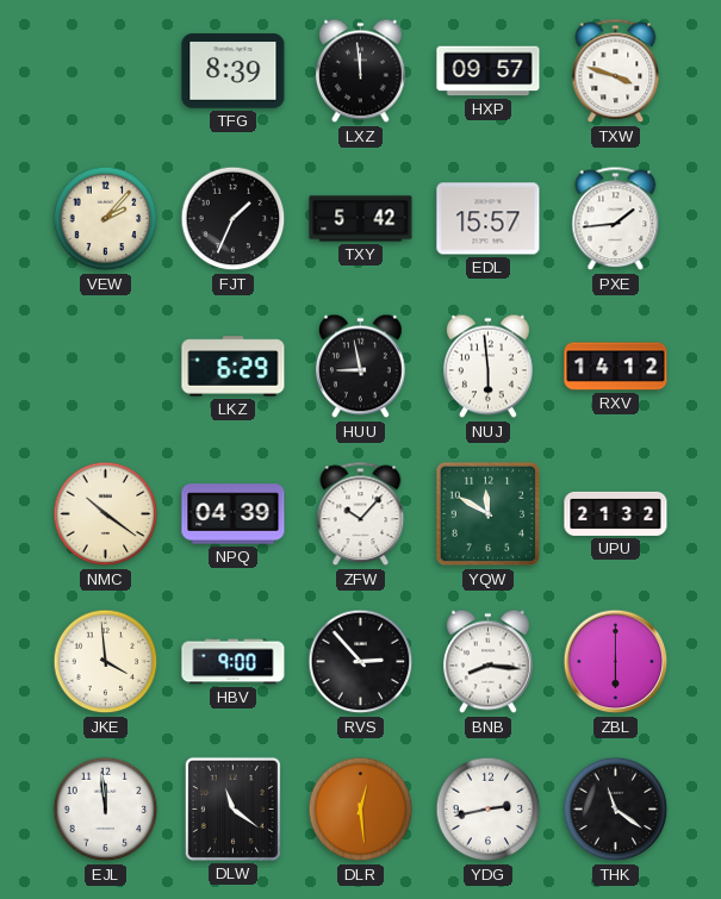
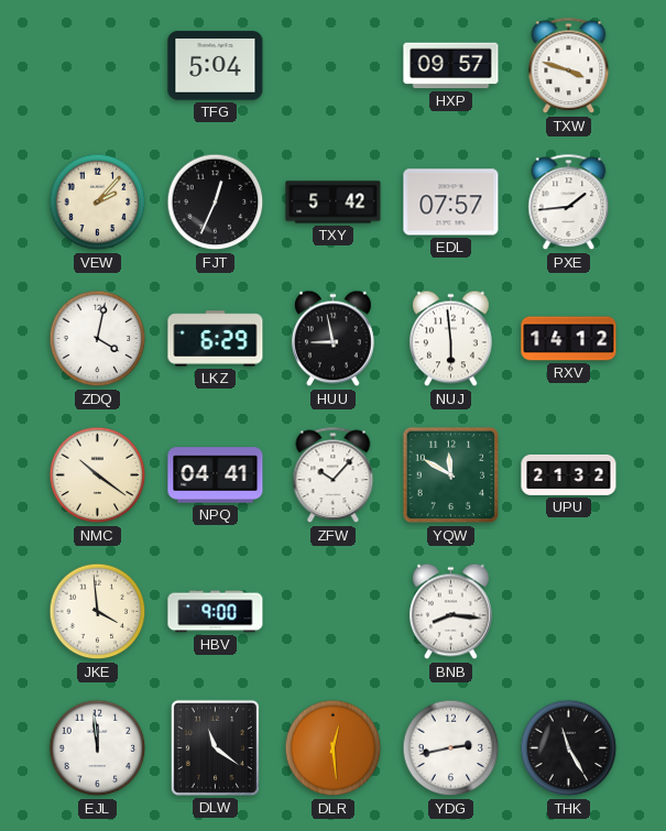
TFG: 8:39 -> 5:04 (216, 66)
LXZ: 11:59 -> none (361, 71)
FJT: 1:34 -> 12:34 (216, 203)
EDL: 15:57 -> 07:57 (451, 203)
ZDQ: none -> 4:02 (98, 339)
NPQ: 04:39 -> 04:41 (216, 475)
RVS: 2:53 -> none (361, 662)
ZBL: 6:00 -> none (616, 662)
THK: 11:21 -> 11:25 (569, 748)
